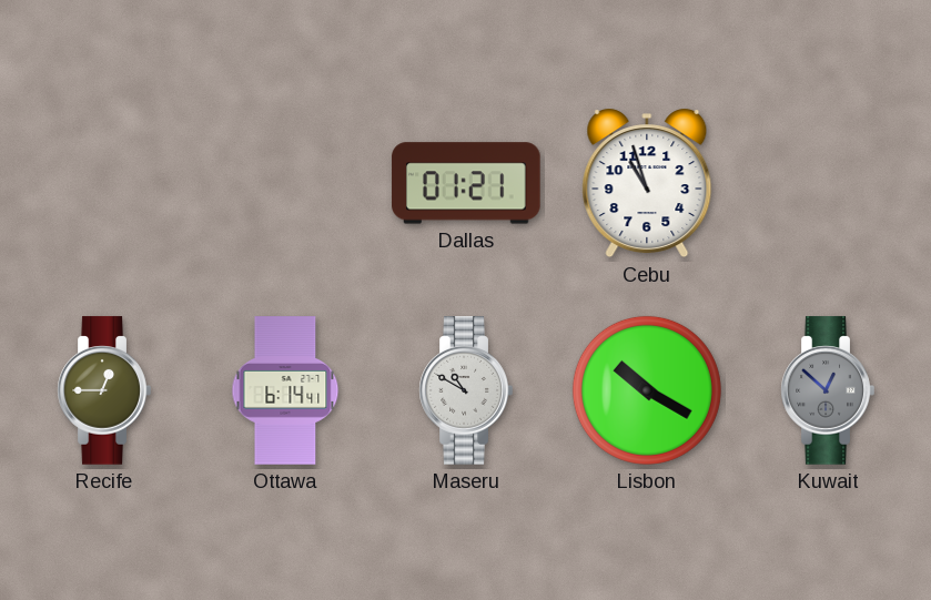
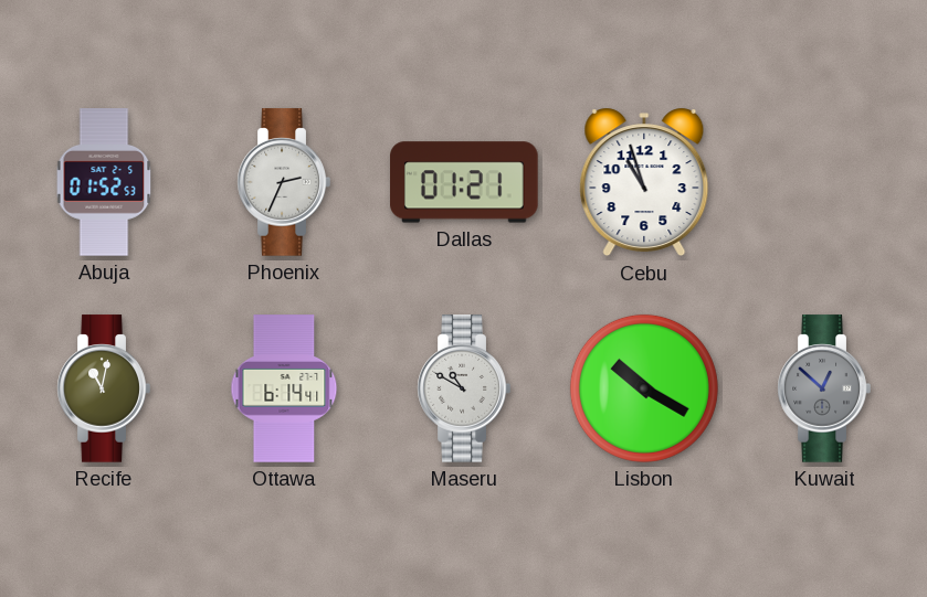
Abuja: none -> 01:52 (104, 182)
Phoenix: none -> 2:34 (284, 182)
Recife: 12:45 -> 11:02 (104, 388)
